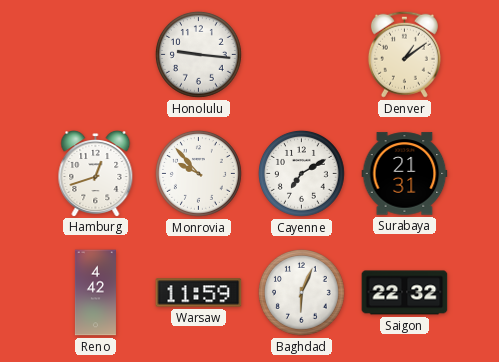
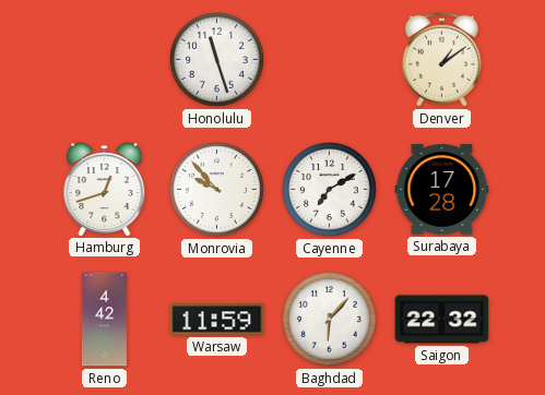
Honolulu: 9:16 -> 11:27 (216, 59)
Surabaya: 21:31 -> 17:28 (442, 190)
Baghdad: 6:04 -> 6:07 (329, 319)
